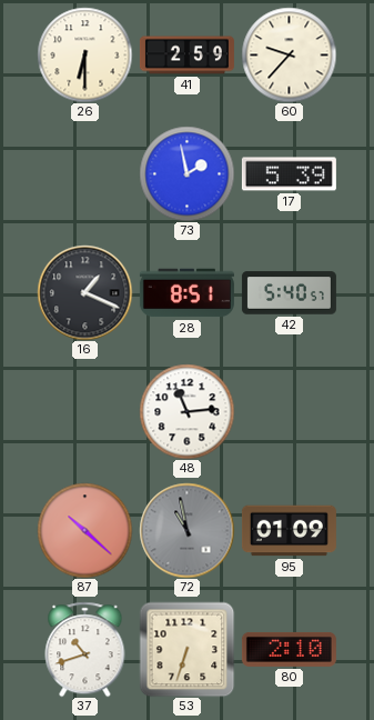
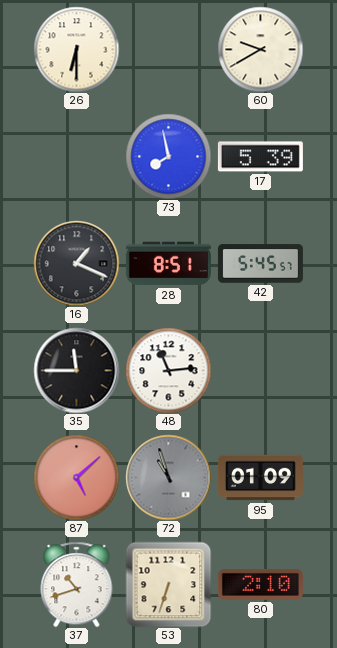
41: 2:59 -> none (186, 56)
60: 9:37 -> 9:40 (260, 49)
73: 1:58 -> 7:58 (168, 156)
42: 5:40 -> 5:45 (260, 264)
35: none -> 11:45 (76, 370)
87: 10:22 -> 5:08 (76, 477)
72: 10:58 -> 10:57 (168, 477)
